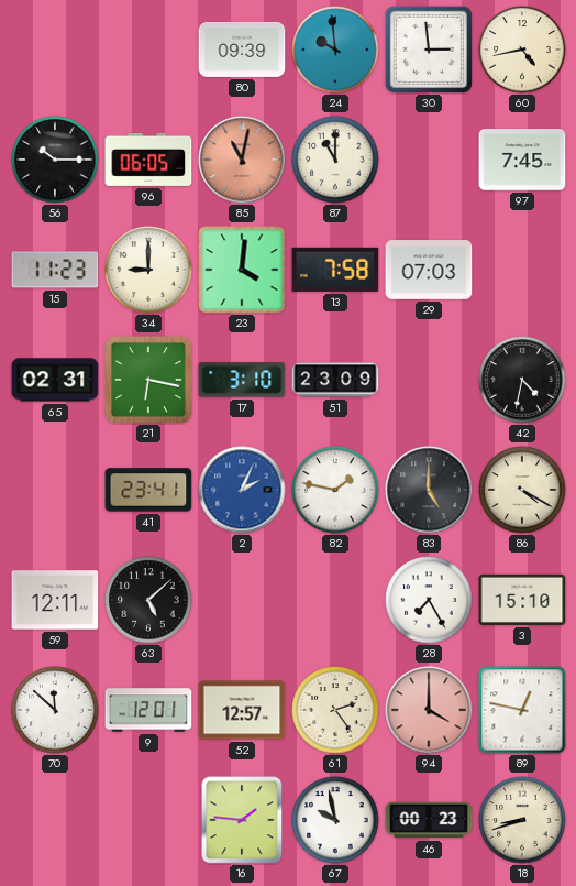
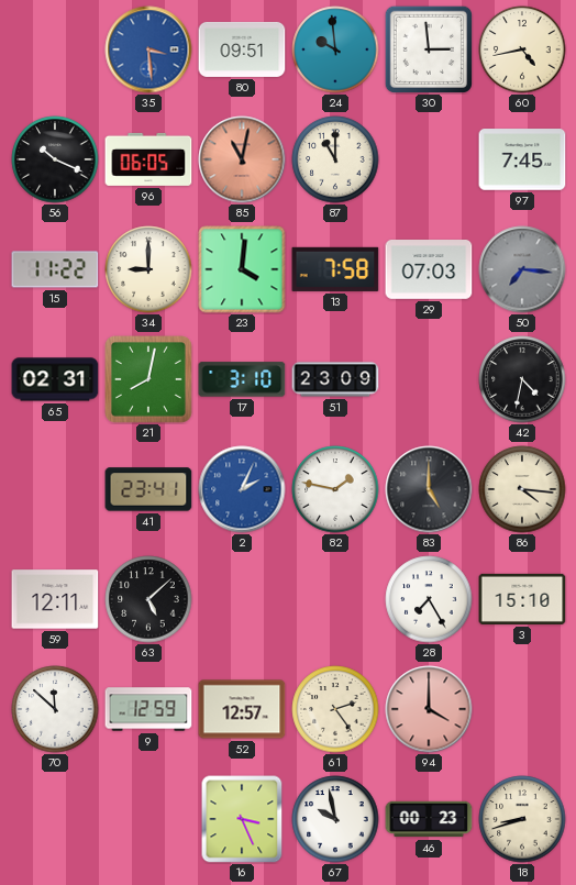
35: none -> 3:29 (148, 49)
80: 09:39 -> 09:51 (242, 49)
56: 10:15 -> 10:19 (55, 159)
15: 11:23 -> 11:22 (55, 269)
50: none -> 7:16 (522, 269)
21: 6:17 -> 8:02 (149, 380)
86: 4:20 -> 4:16 (522, 489)
9: 12:01 -> 12:59 (148, 709)
89: 12:47 -> none (522, 710)
16: 1:46 -> 3:26 (242, 819)
